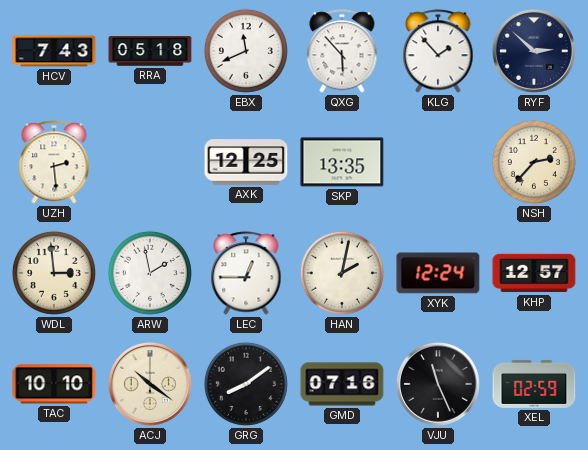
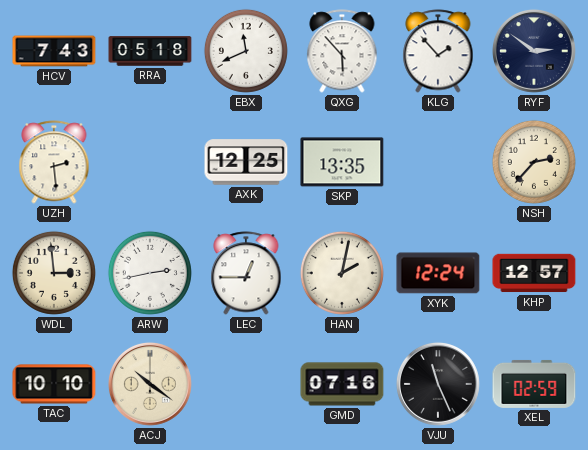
RYF: 2:52 -> 2:51 (534, 51)
ARW: 1:58 -> 2:43 (150, 273)
GRG: 8:09 -> none (246, 384)
